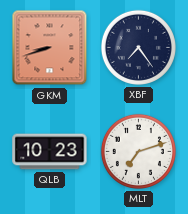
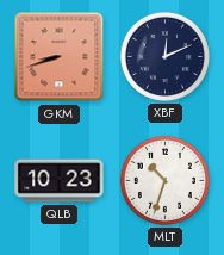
XBF: 7:24 -> 12:11 (164, 56)
MLT: 7:12 -> 10:33 (164, 180)
